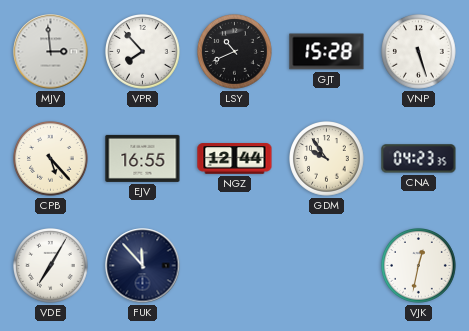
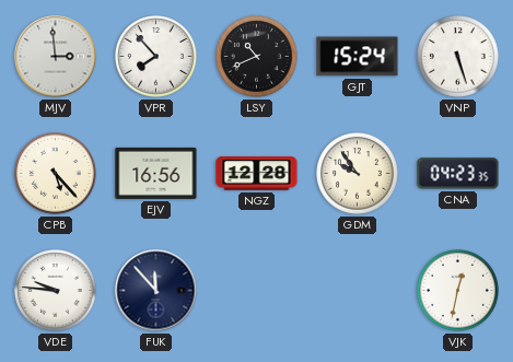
GJT: 15:28 -> 15:24 (358, 57)
EJV: 16:55 -> 16:56 (156, 173)
NGZ: 12:44 -> 12:28 (257, 174)
VDE: 7:05 -> 9:46 (56, 291)
